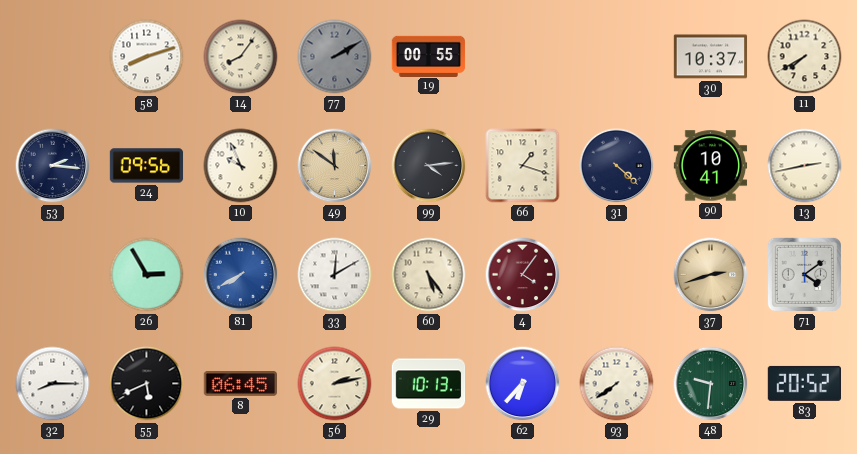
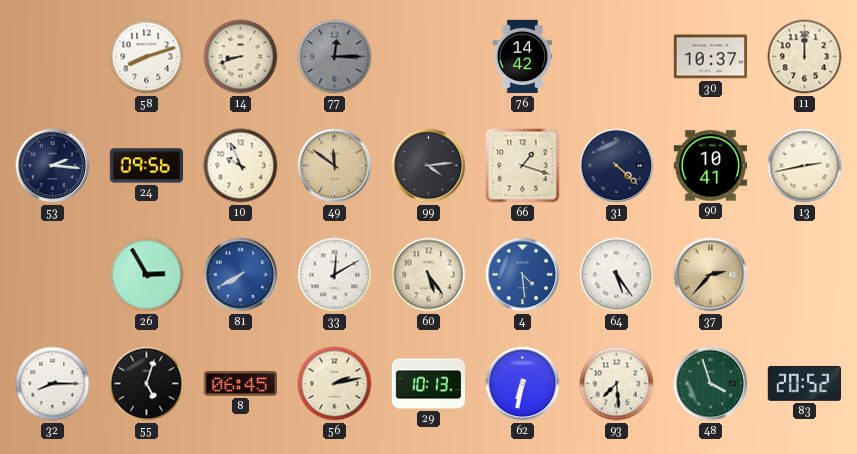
14: 8:06 -> 8:42 (241, 57)
77: 2:10 -> 12:15 (335, 57)
19: 00:55 -> none (429, 56)
76: none -> 14:42 (523, 57)
11: 7:40 -> 12:00 (805, 57)
4: 4:06 -> 4:29 (523, 275)
4 dial: burgundy -> blue (523, 275)
64: none -> 5:24 (617, 275)
37: 2:42 -> 2:37 (711, 275)
71: 4:09 -> none (804, 274)
55: 5:41 -> 5:03 (147, 384)
62: 6:37 -> 6:32 (523, 384)
93: 7:39 -> 7:29 (617, 384)
48: 9:31 -> 3:57 (711, 384)
